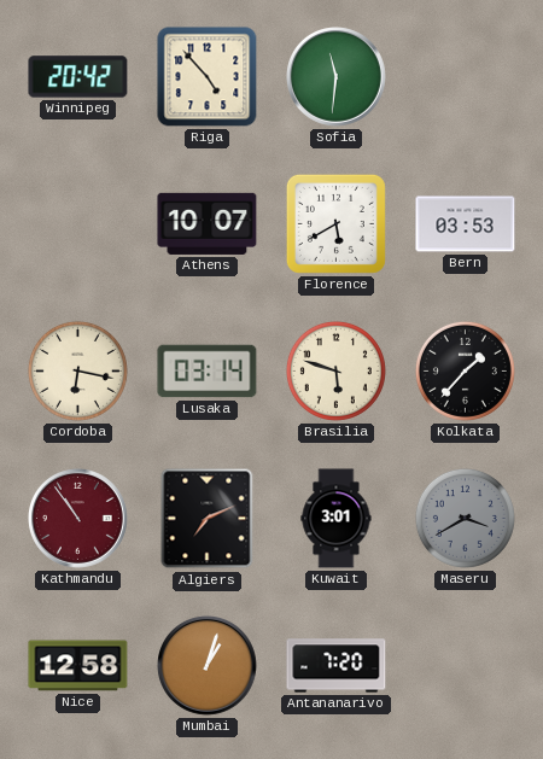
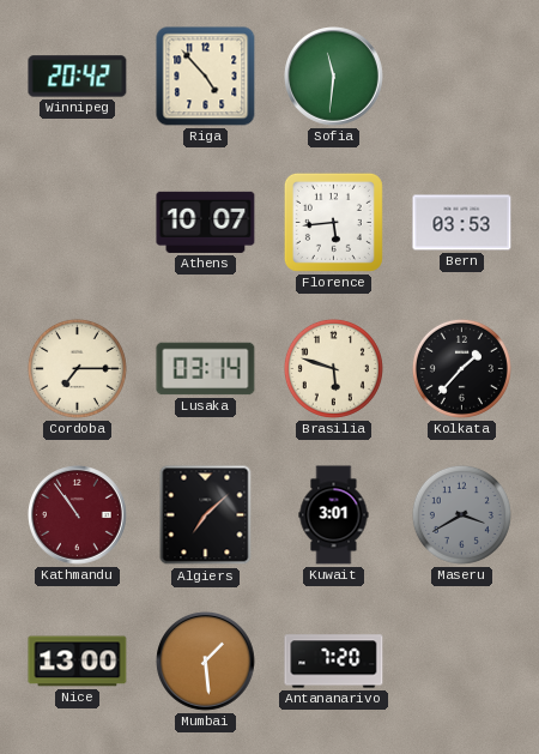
Florence: 5:40 -> 5:44 (333, 222)
Cordoba: 6:17 -> 7:15 (77, 368)
Algiers: 7:11 -> 7:08 (206, 515)
Nice: 12:58 -> 13:00 (78, 662)
Mumbai: 1:03 -> 1:29 (206, 662)
